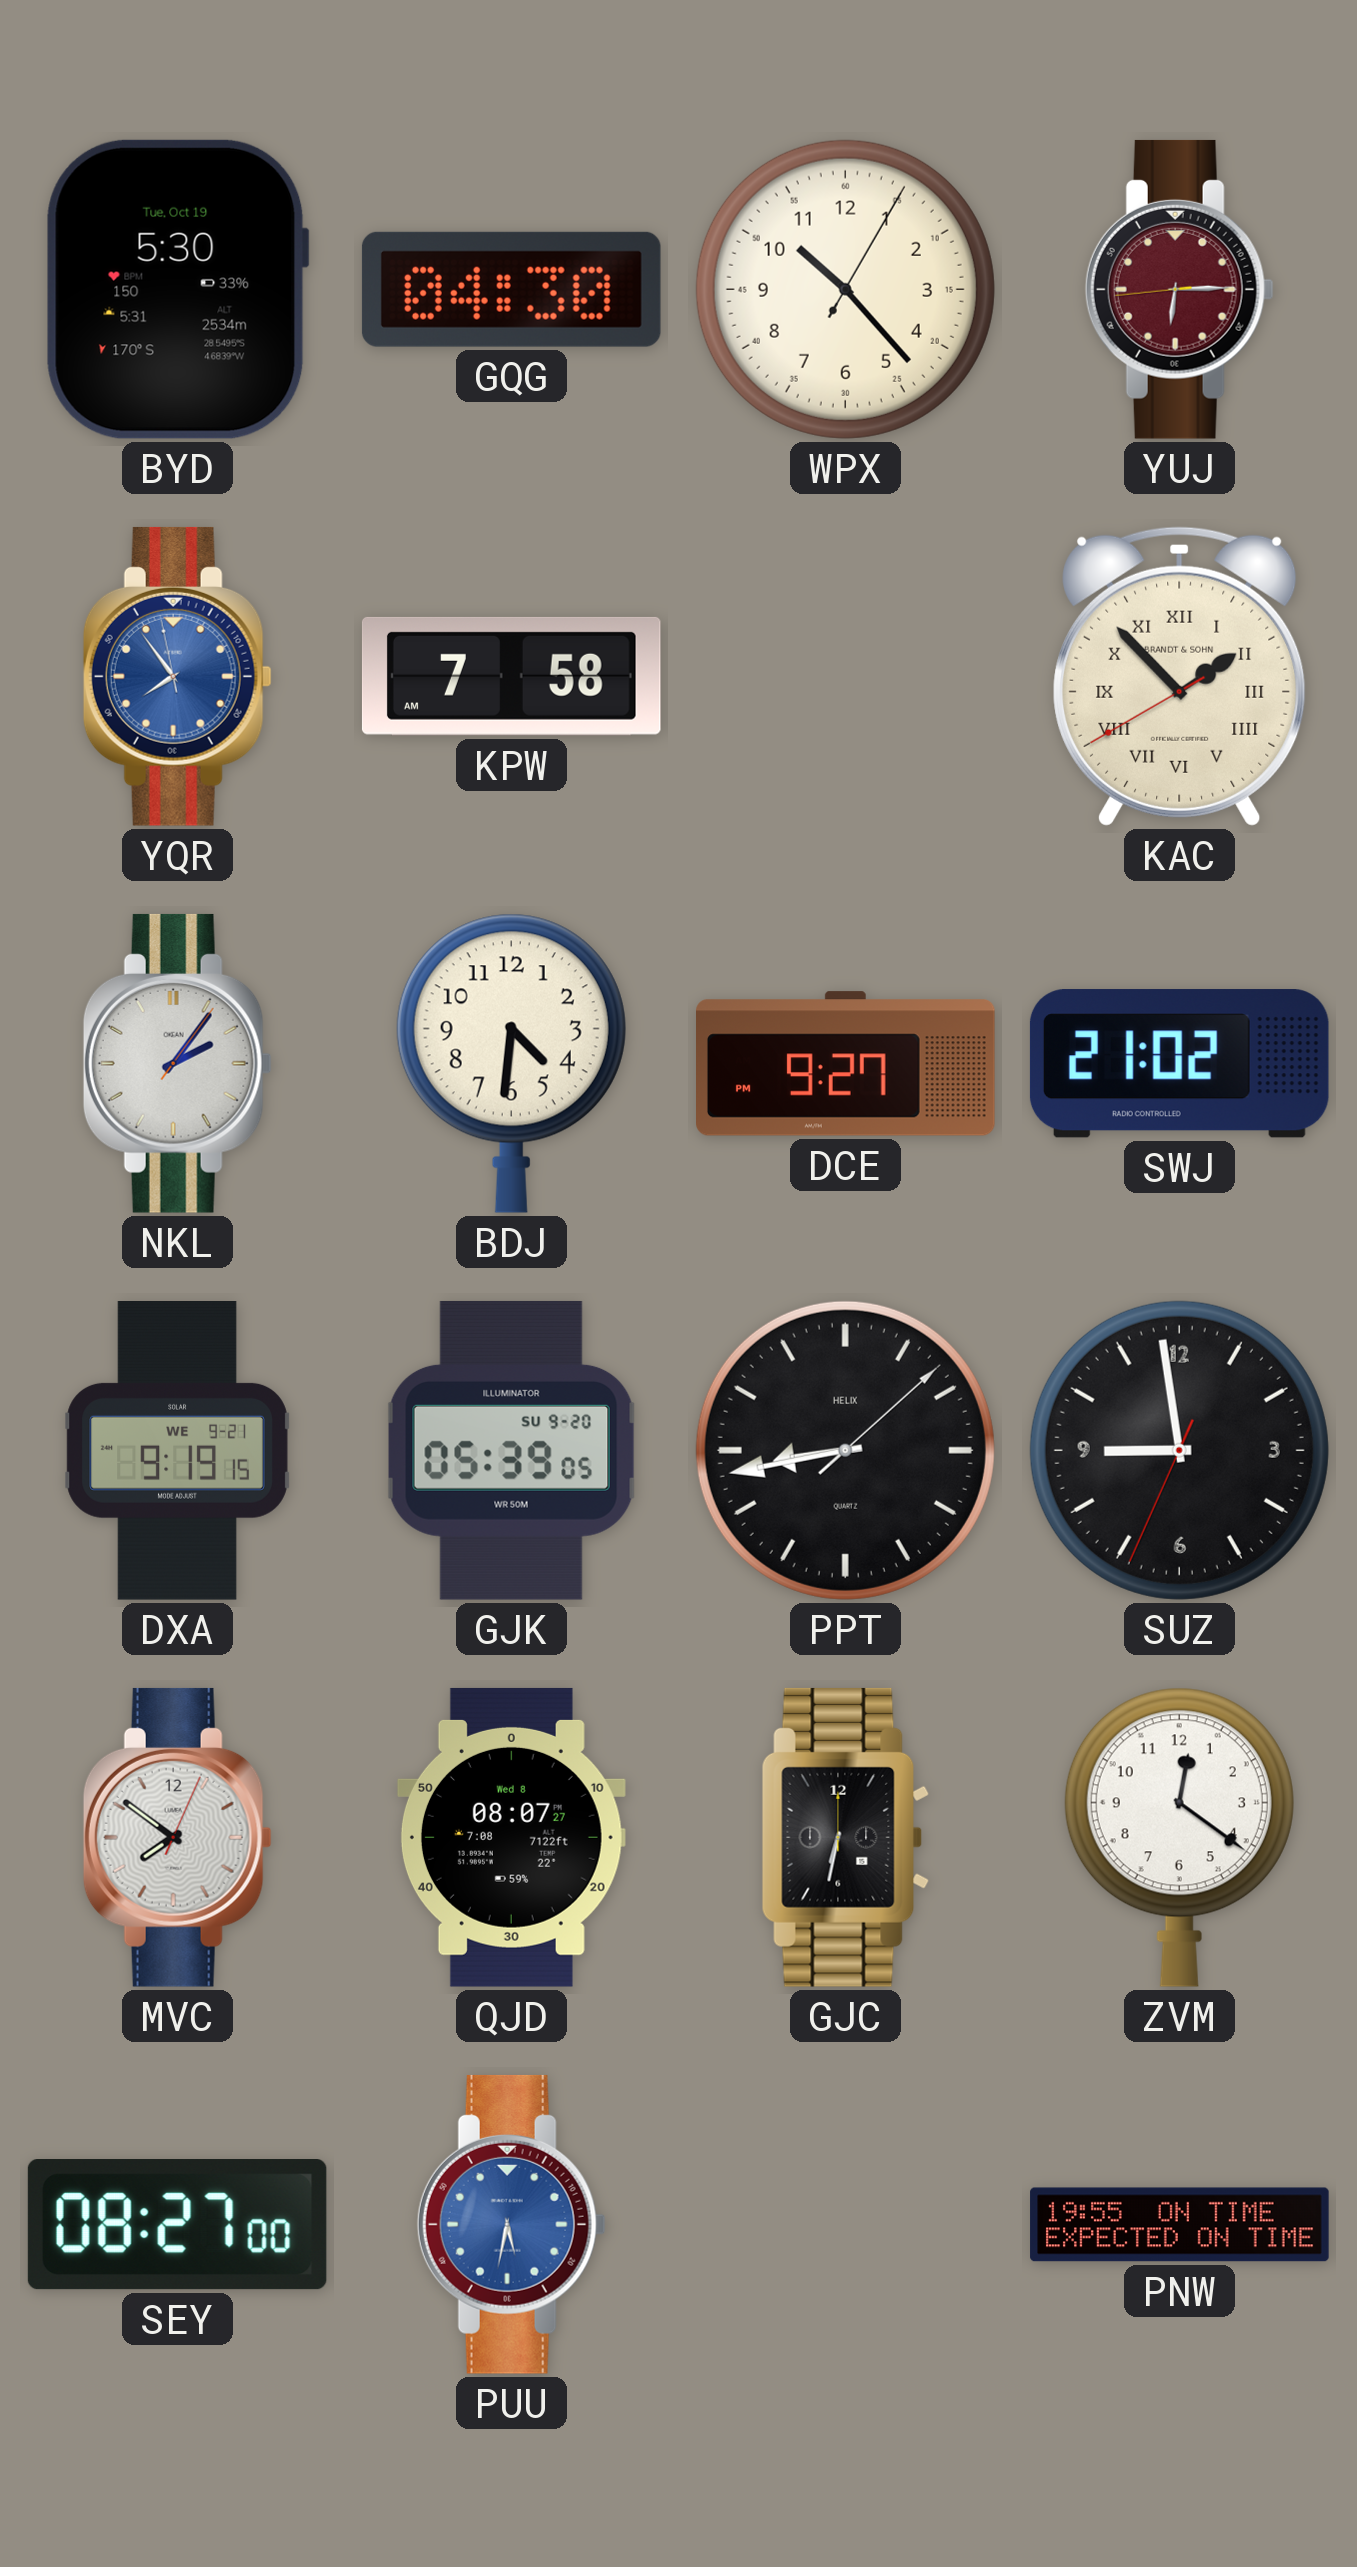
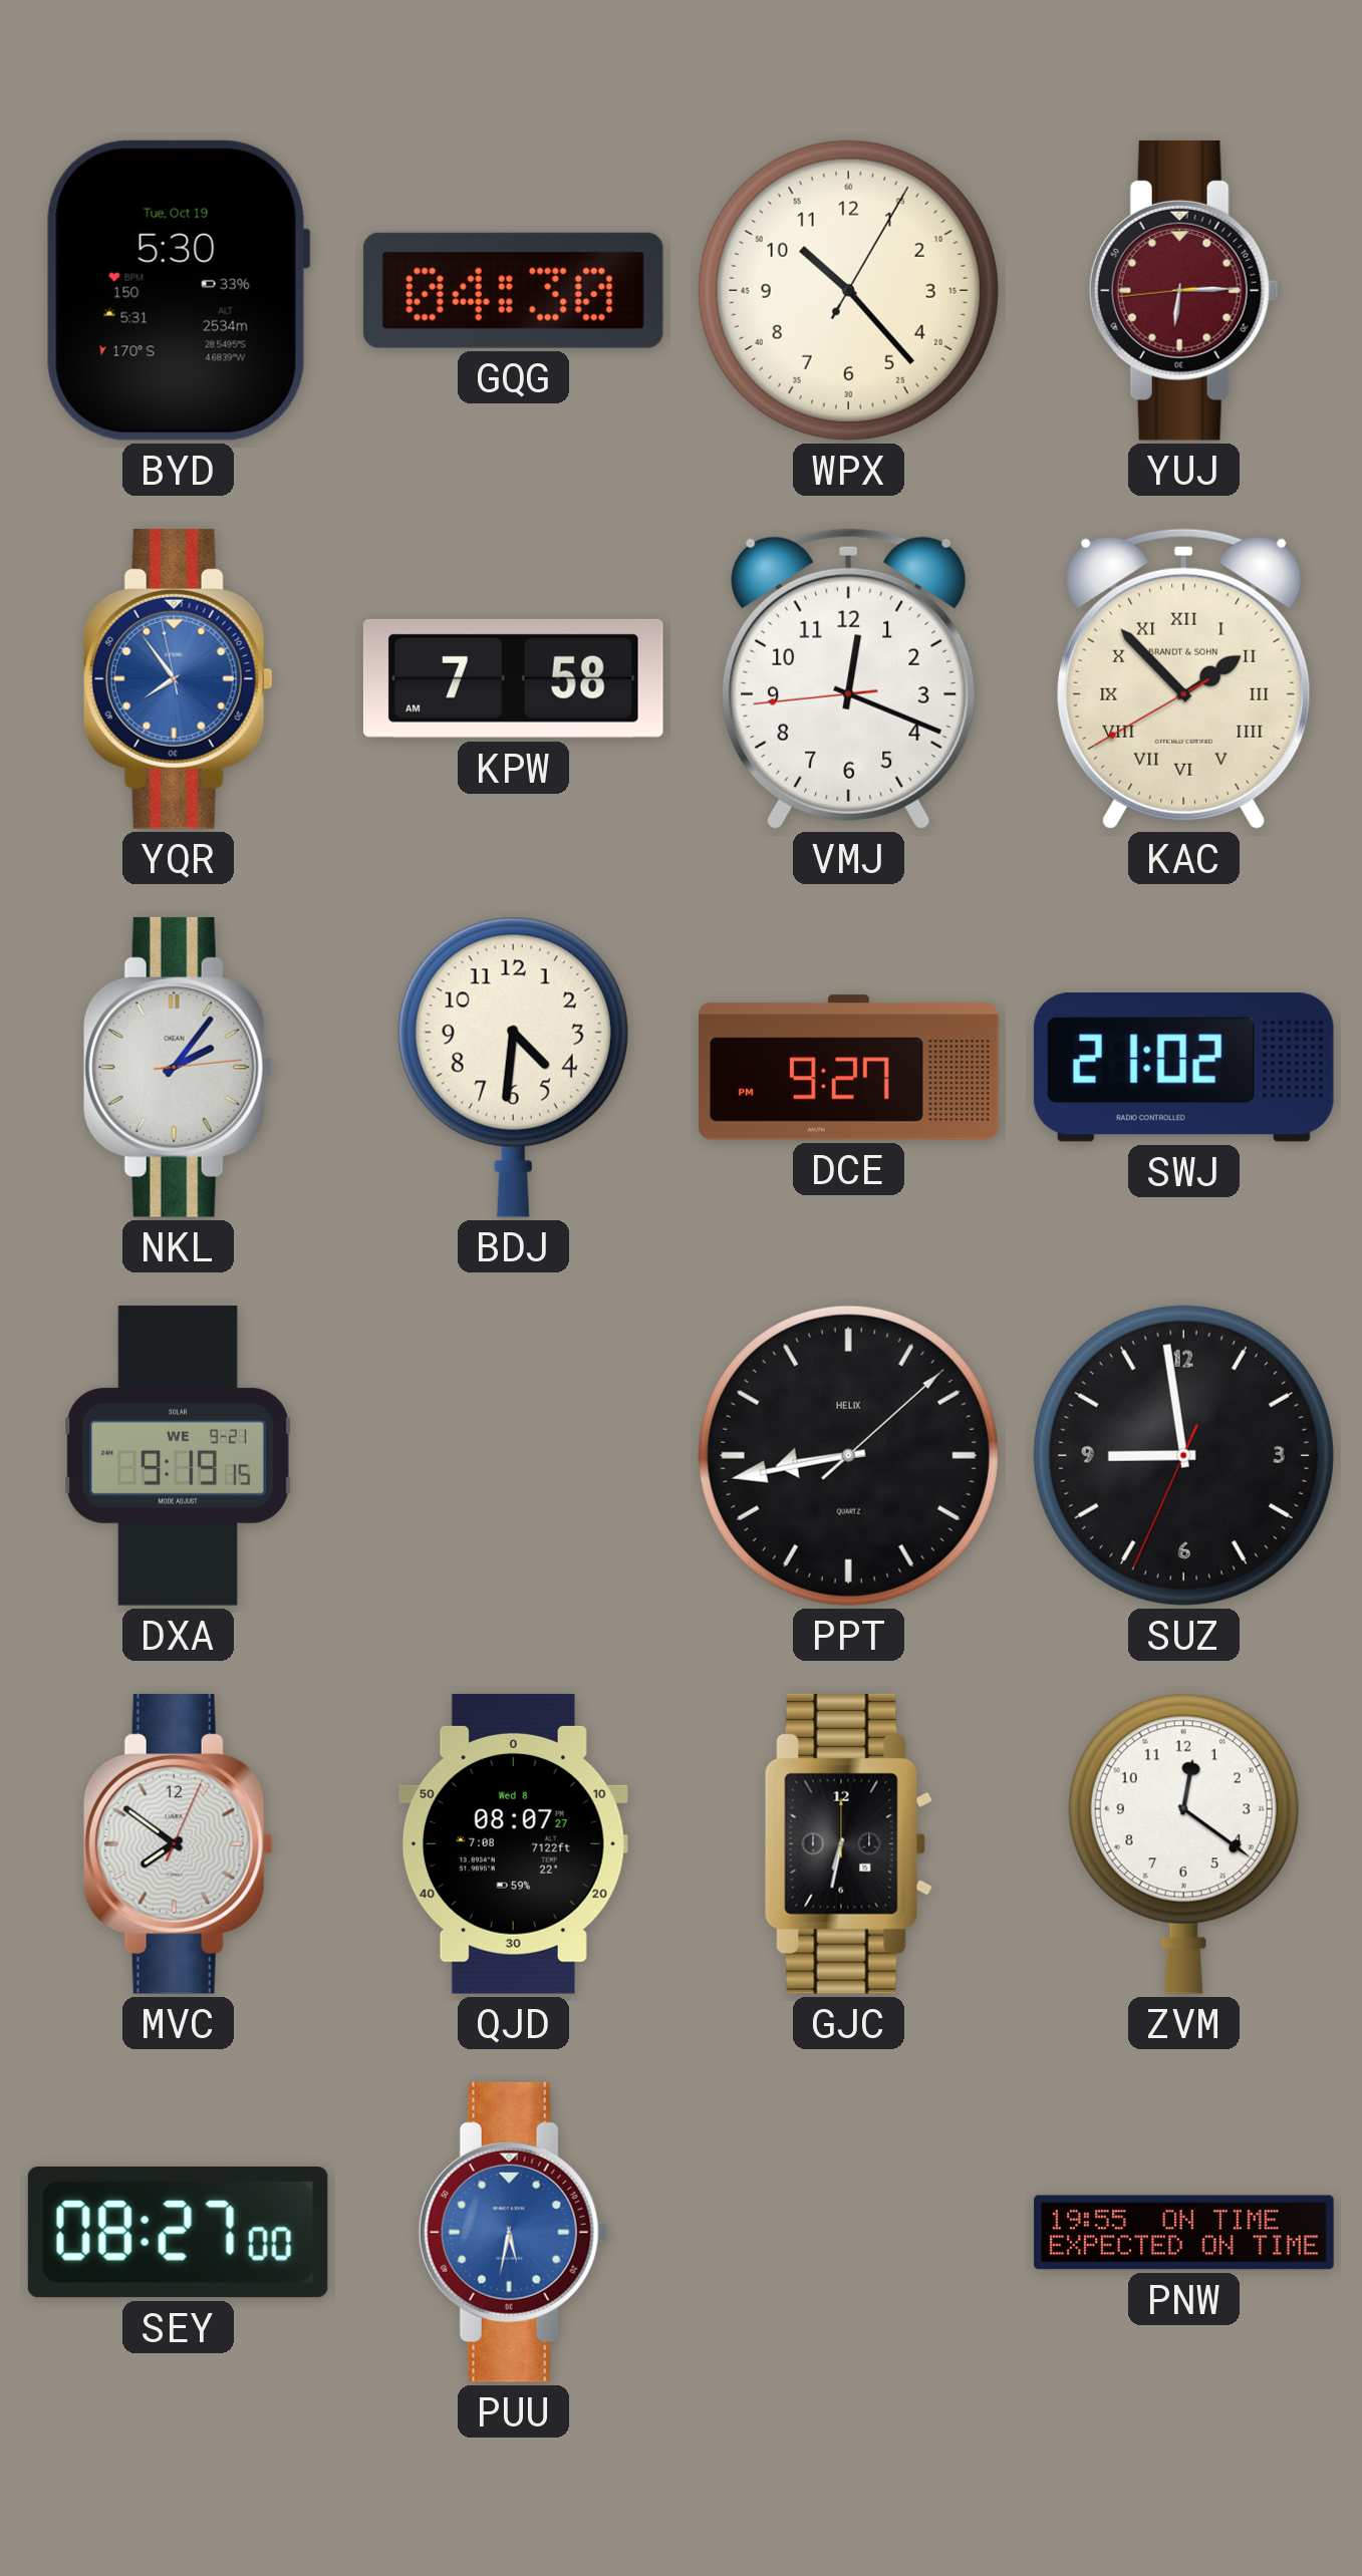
VMJ: none -> 12:18 (849, 678)
NKL: 2:06:06 -> 2:06:14 (178, 1067)
GJK: 05:39 -> none (511, 1450)
